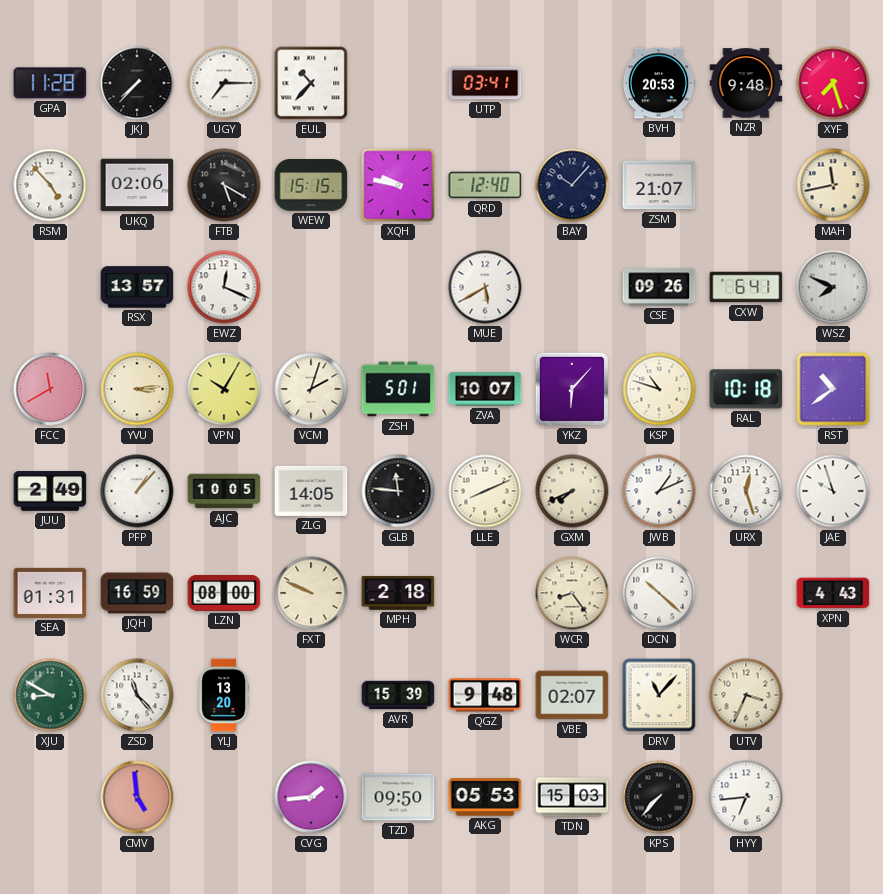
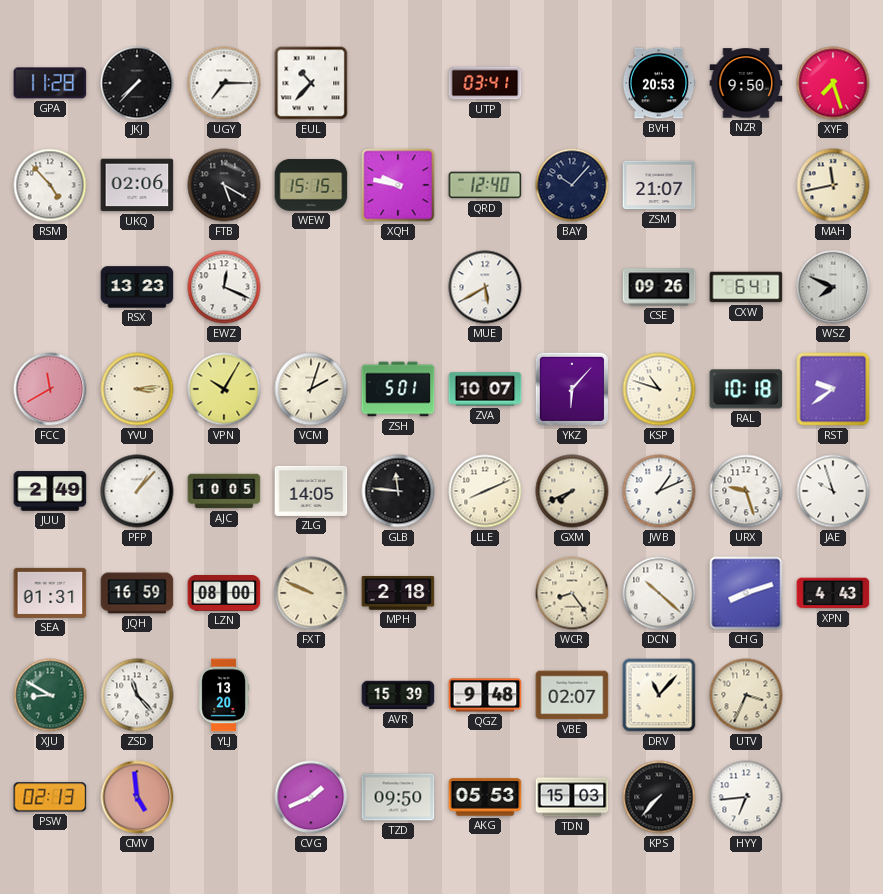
NZR: 9:48 -> 9:50 (746, 83)
RSX: 13:57 -> 13:23 (137, 287)
RST: 10:39 -> 9:39 (833, 389)
URX: 12:27 -> 9:27 (746, 491)
CHG: none -> 8:12 (746, 593)
PSW: none -> 02:13 (50, 797)
CVG: 1:44 -> 1:41 (311, 797)
